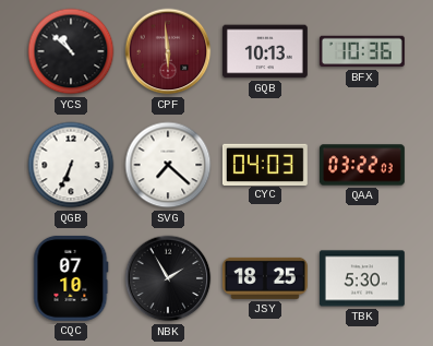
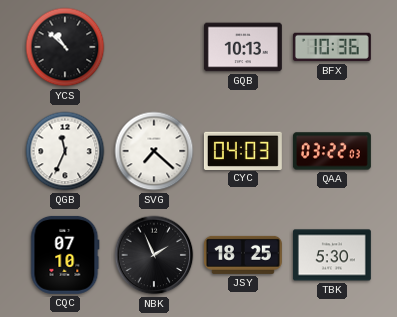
CPF: 5:59 -> none (168, 51)
QGB: 6:34 -> 11:34 (65, 151)
NBK: 1:55 -> 1:56 (154, 255)
